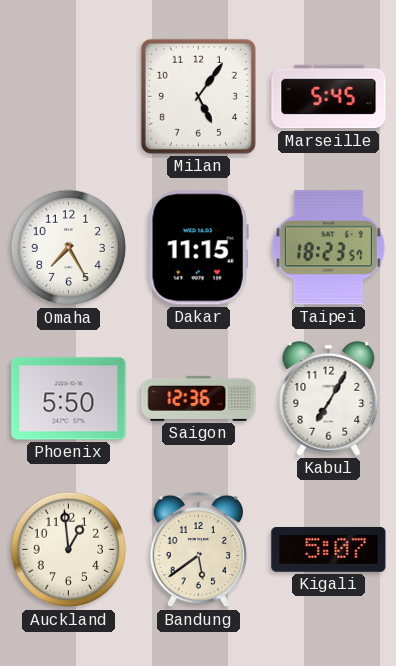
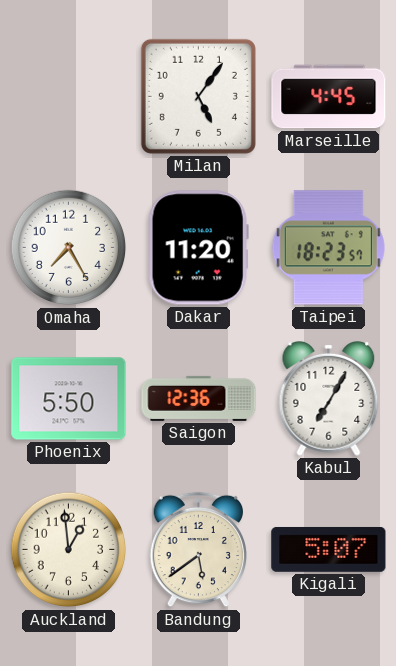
Marseille: 5:45 -> 4:45 (329, 97)
Dakar: 11:15 -> 11:20 (198, 248)
